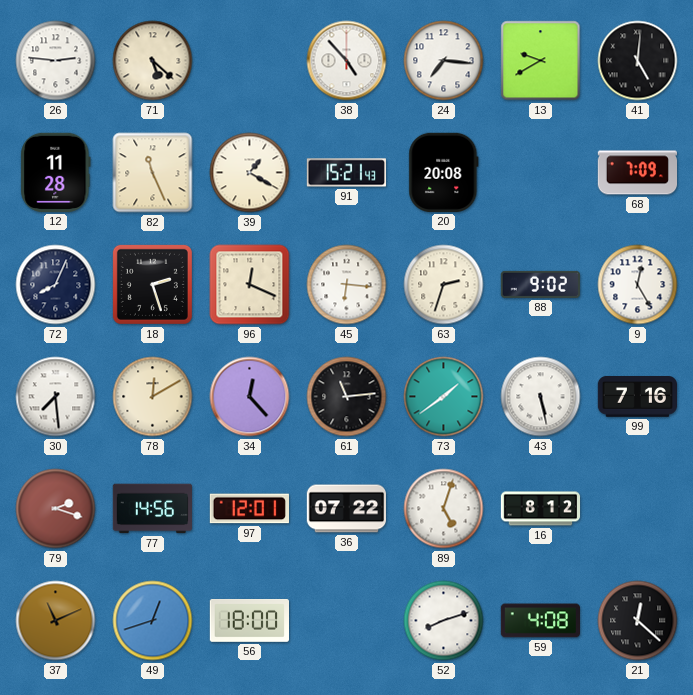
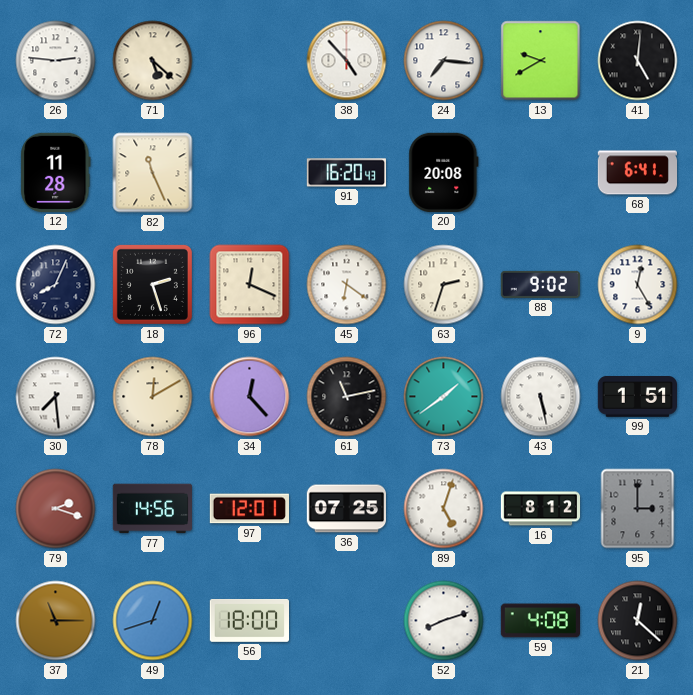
39: 1:20 -> none (250, 173)
91: 15:21 -> 16:20 (346, 173)
68: 7:09 -> 6:41 (637, 173)
45: 6:16 -> 6:21 (347, 285)
61: 11:14 -> 11:13 (347, 397)
99: 7:16 -> 1:51 (637, 397)
36: 07:22 -> 07:25 (346, 509)
95: none -> 3:00 (638, 509)
37: 11:11 -> 11:15 (56, 621)
